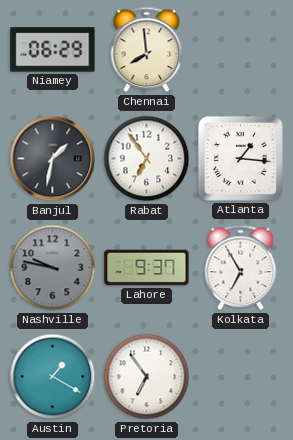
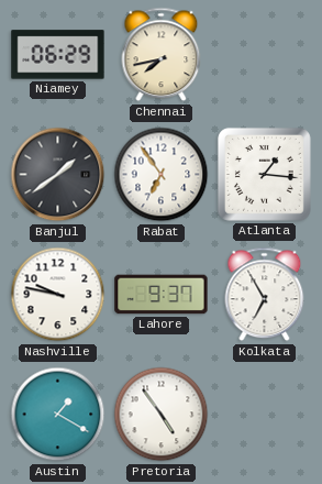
Chennai: 7:59 -> 7:43 (162, 55)
Banjul: 1:32 -> 1:39 (58, 175)
Nashville dial: grey -> white (58, 295)
Pretoria: 6:54 -> 4:54 (162, 415)
